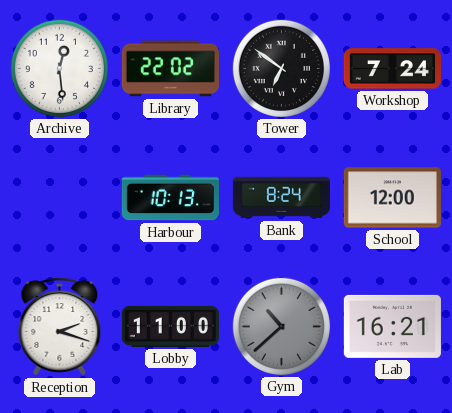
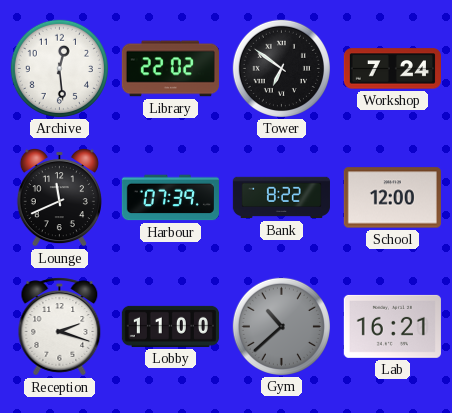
Lounge: none -> 11:41 (59, 197)
Harbour: 10:13 -> 07:39 (170, 198)
Bank: 8:24 -> 8:22 (281, 198)
